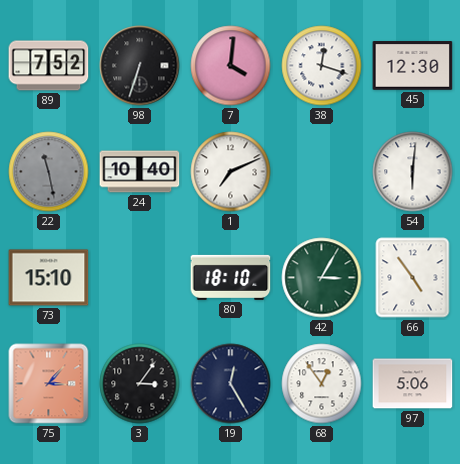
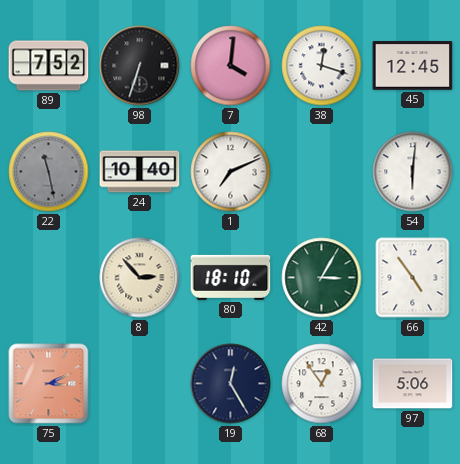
45: 12:30 -> 12:45 (413, 66)
73: 15:10 -> none (49, 278)
8: none -> 2:53 (140, 278)
75: 3:07 -> 3:11 (49, 384)
3: 3:06 -> none (140, 384)
